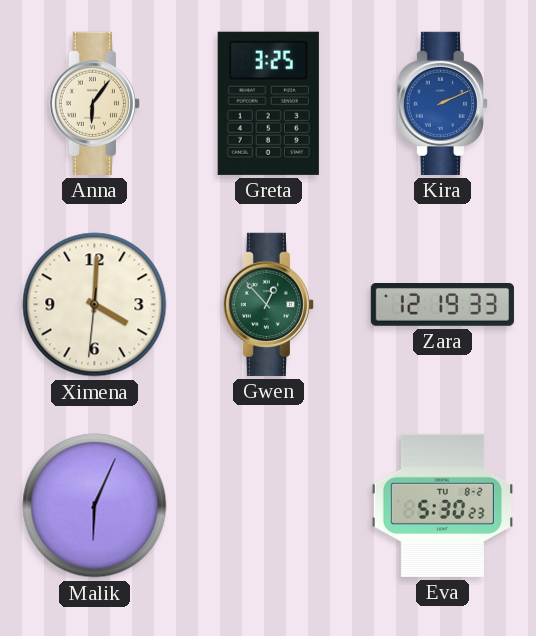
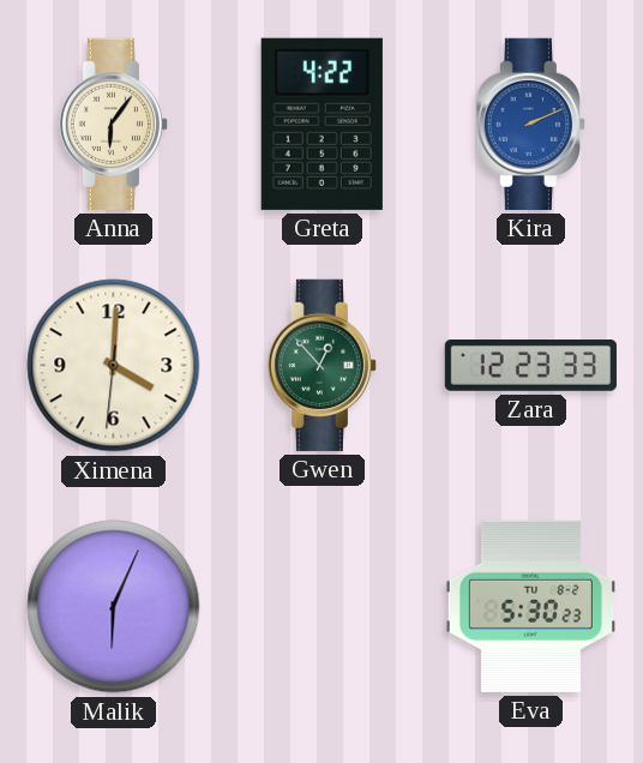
Greta: 3:25 -> 4:22 (321, 124)
Zara: 12:19 -> 12:23 (530, 366)
